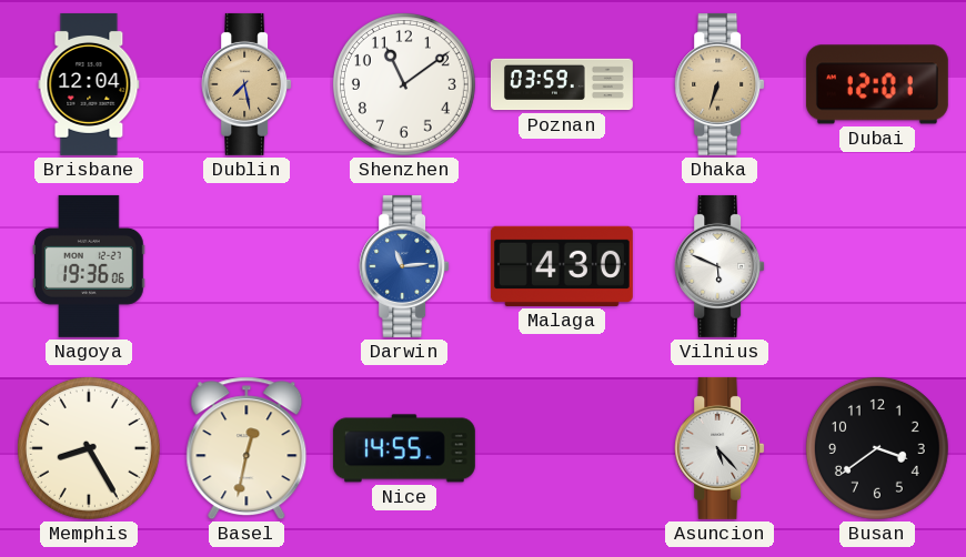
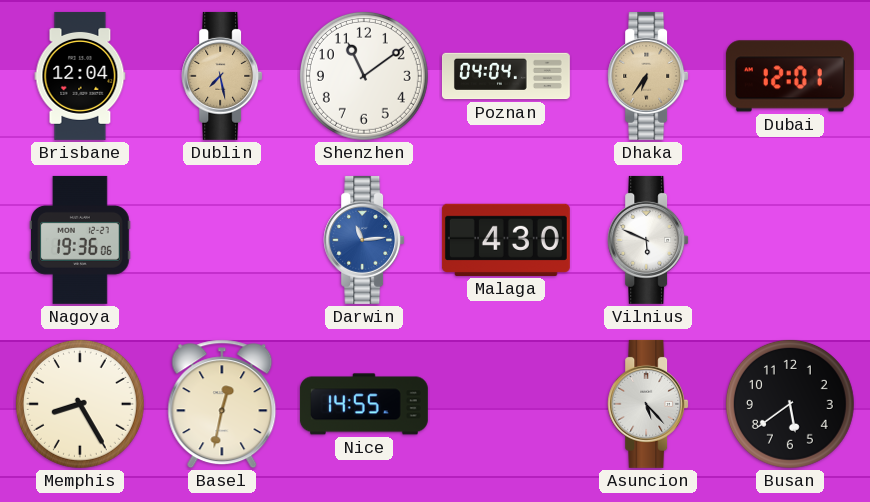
Poznan: 03:59 -> 04:04 (506, 76)
Dhaka: 6:33 -> 6:36 (648, 76)
Busan: 3:39 -> 5:39 (790, 404)
